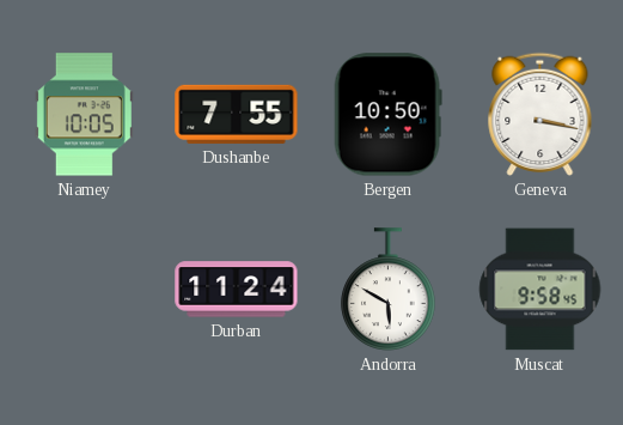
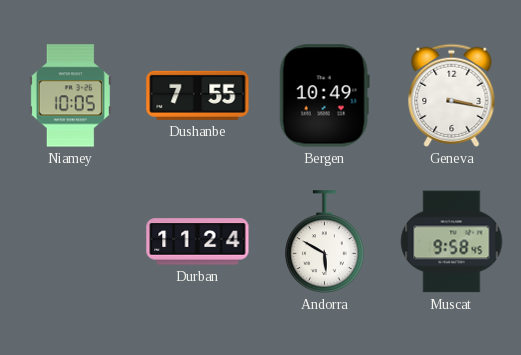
Bergen: 10:50 -> 10:49 (324, 96)
